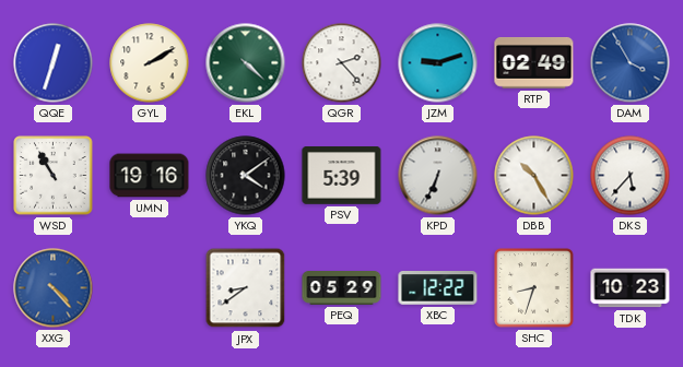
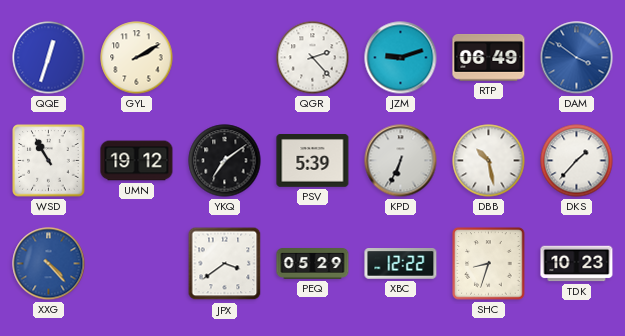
EKL: 4:22 -> none (246, 63)
RTP: 02:49 -> 06:49 (489, 57)
DAM: 3:55 -> 3:51 (577, 58)
UMN: 19:16 -> 19:12 (137, 161)
YKQ: 4:09 -> 7:09 (225, 161)
DBB: 10:25 -> 10:28 (489, 161)
DKS: 5:37 -> 1:37 (577, 161)
JPX: 8:39 -> 3:39 (225, 264)
